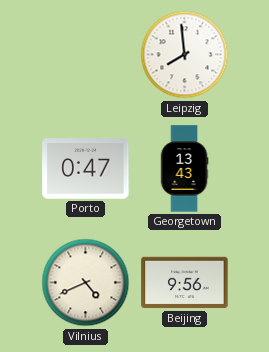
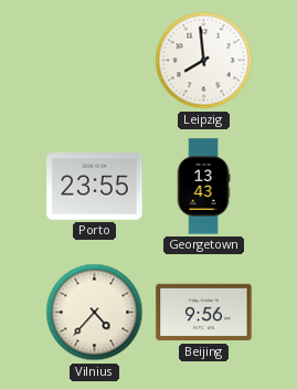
Porto: 0:47 -> 23:55 (95, 187)
Vilnius: 4:41 -> 4:37 (95, 313)
